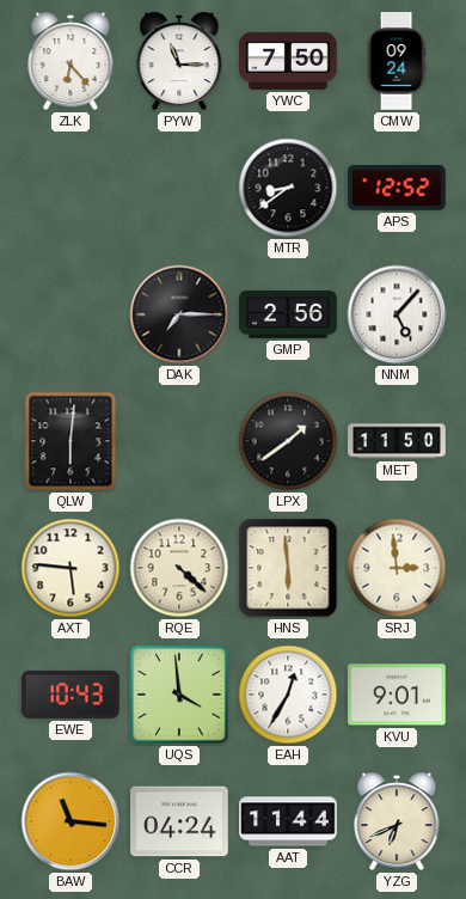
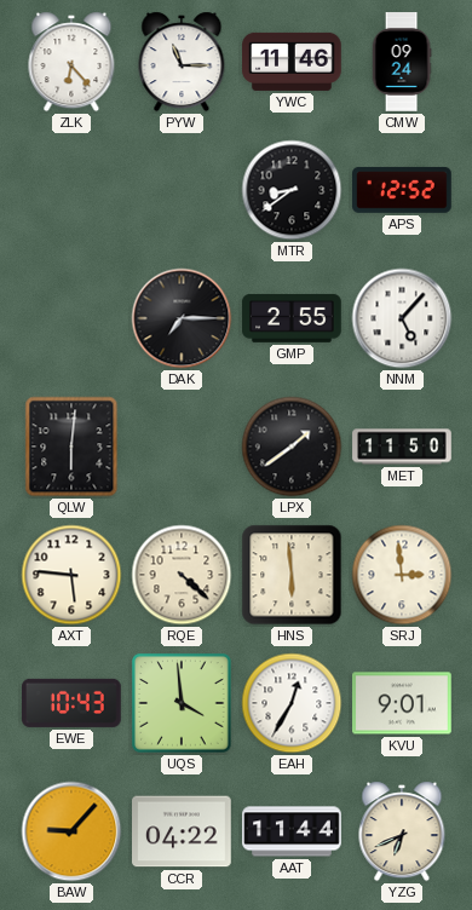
YWC: 7:50 -> 11:46 (292, 62)
GMP: 2:56 -> 2:55 (292, 318)
BAW: 11:16 -> 9:07 (71, 831)
CCR: 04:24 -> 04:22 (182, 831)
